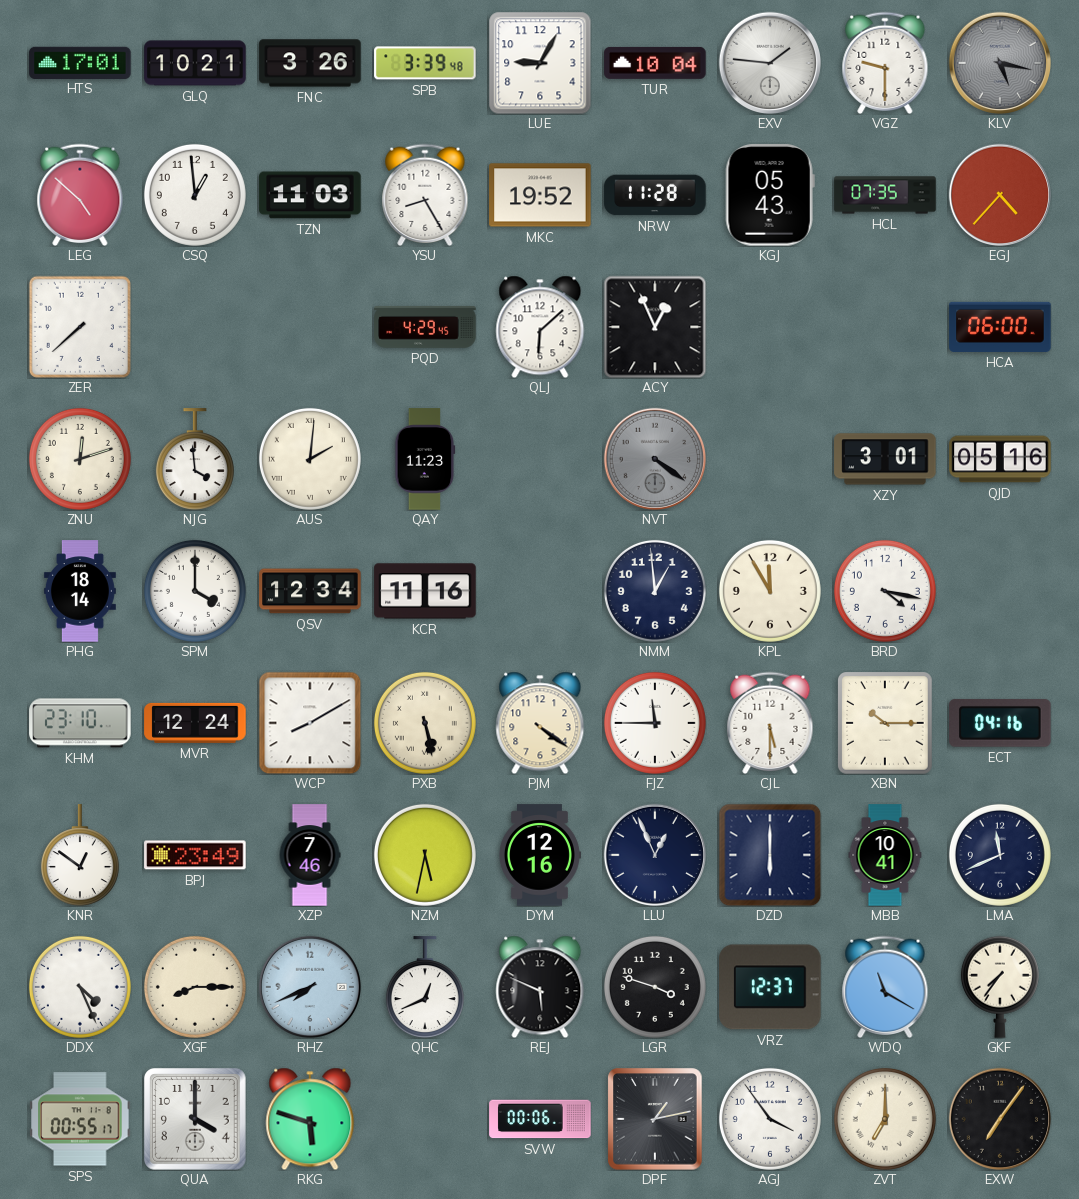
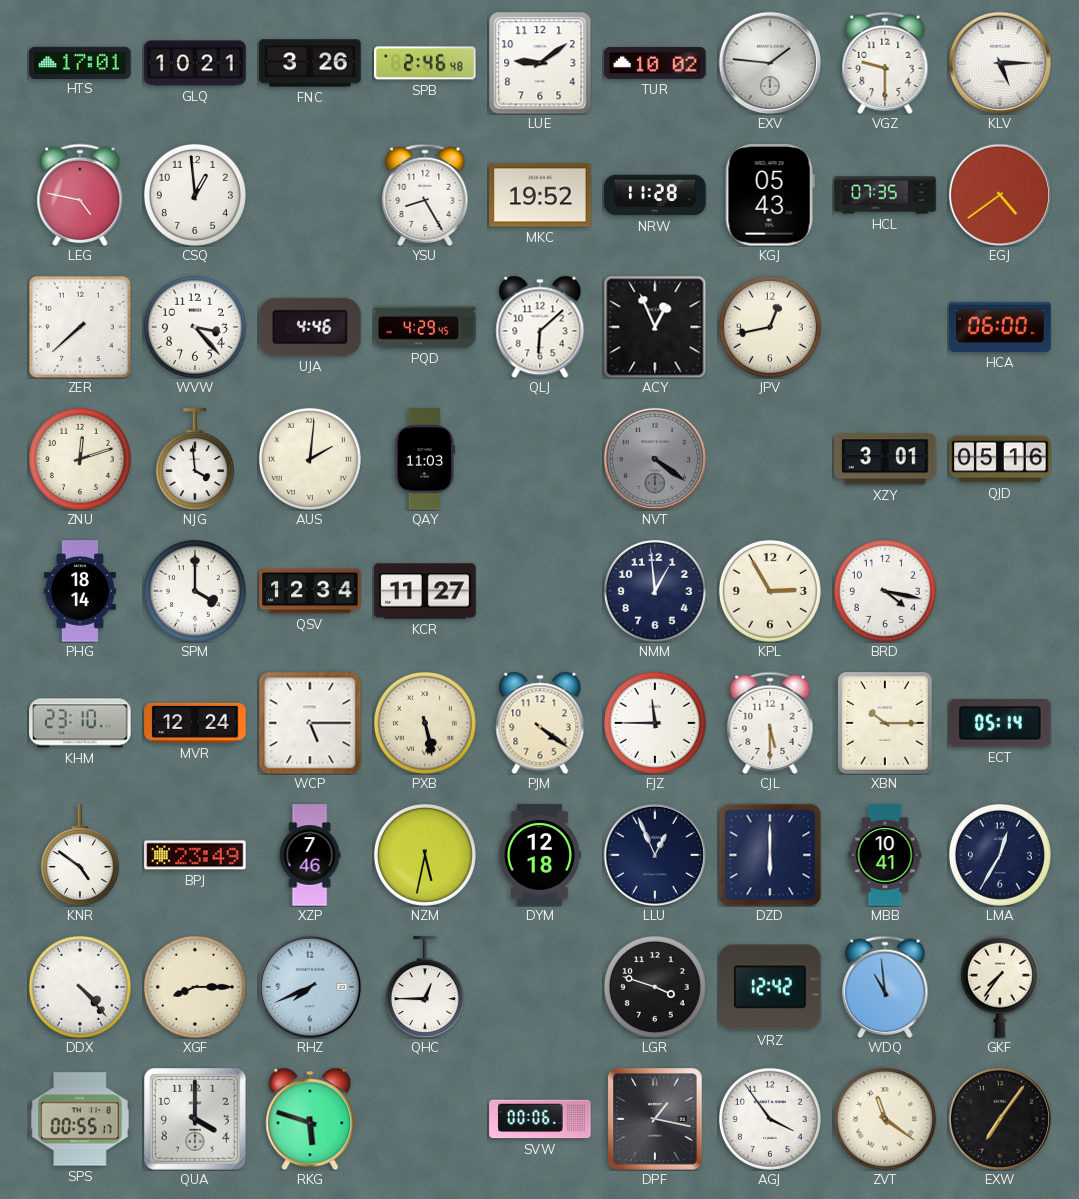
SPB: 3:39 -> 2:46 (425, 63)
LUE: 9:05 -> 9:09 (540, 63)
TUR: 10:04 -> 10:02 (655, 63)
KLV: 5:17 -> 5:15 (999, 62)
KLV dial: grey -> white (999, 62)
LEG: 4:52 -> 4:47 (80, 195)
TZN: 11:03 -> none (310, 195)
EGJ: 4:37 -> 4:39 (999, 194)
WVW: none -> 3:23 (195, 327)
UJA: none -> 4:46 (310, 327)
JPV: none -> 12:43 (770, 327)
QAY: 11:23 -> 11:03 (425, 459)
KCR: 11:16 -> 11:27 (425, 591)
KPL: 11:55 -> 2:55 (770, 591)
WCP: 8:10 -> 5:15 (310, 723)
ECT: 04:16 -> 05:14 (1000, 723)
KNR: 12:51 -> 4:51 (80, 855)
DYM: 12:16 -> 12:18 (539, 855)
LMA: 11:41 -> 12:35 (1000, 855)
DDX: 4:26 -> 4:23 (80, 987)
QHC: 12:41 -> 12:45 (425, 987)
REJ: 5:49 -> none (540, 987)
VRZ: 12:37 -> 12:42 (770, 987)
WDQ: 11:20 -> 10:59 (885, 987)
DPF: 1:13 -> 1:17 (655, 1119)
ZVT: 7:00 -> 11:21 (885, 1119)
